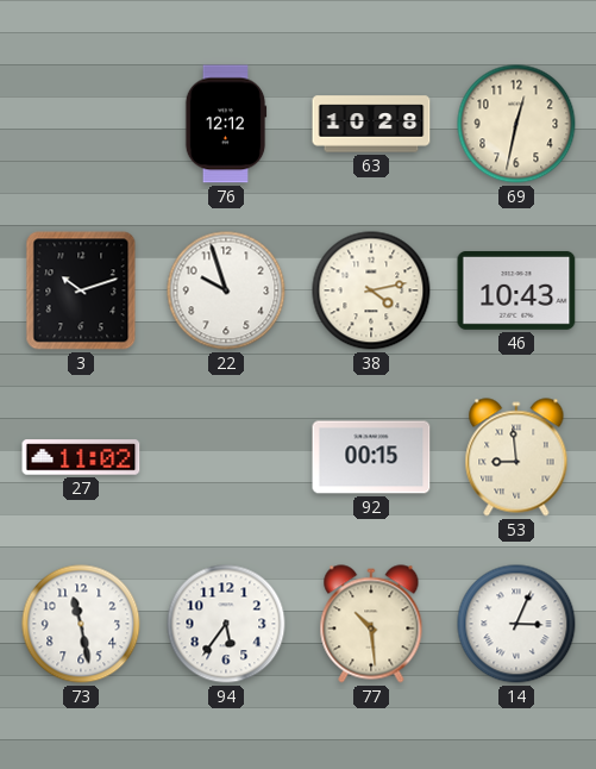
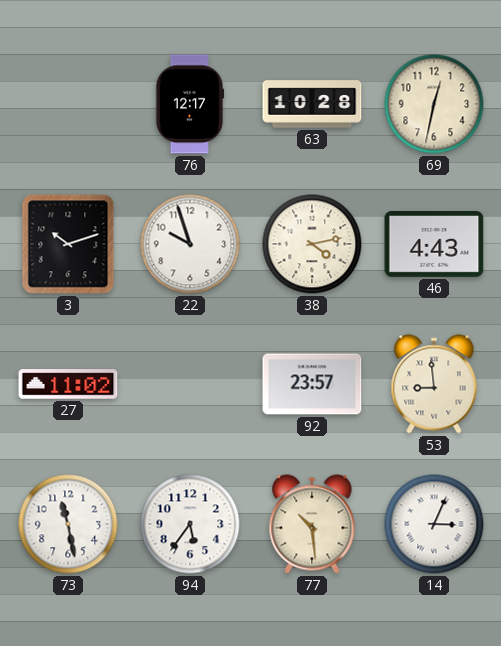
76: 12:12 -> 12:17 (190, 104)
46: 10:43 -> 4:43 (434, 244)
92: 00:15 -> 23:57 (312, 384)
